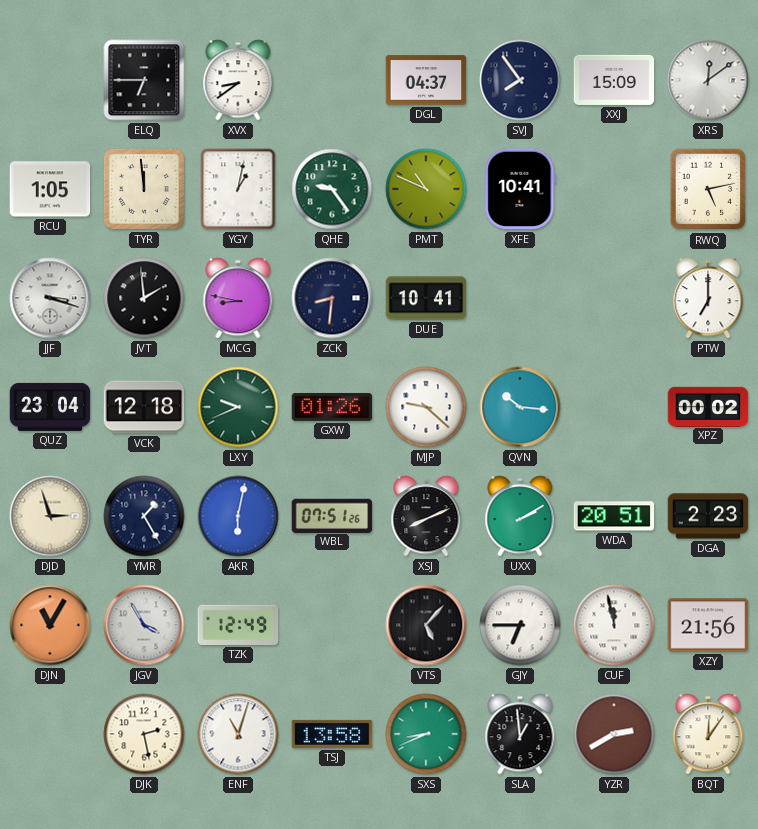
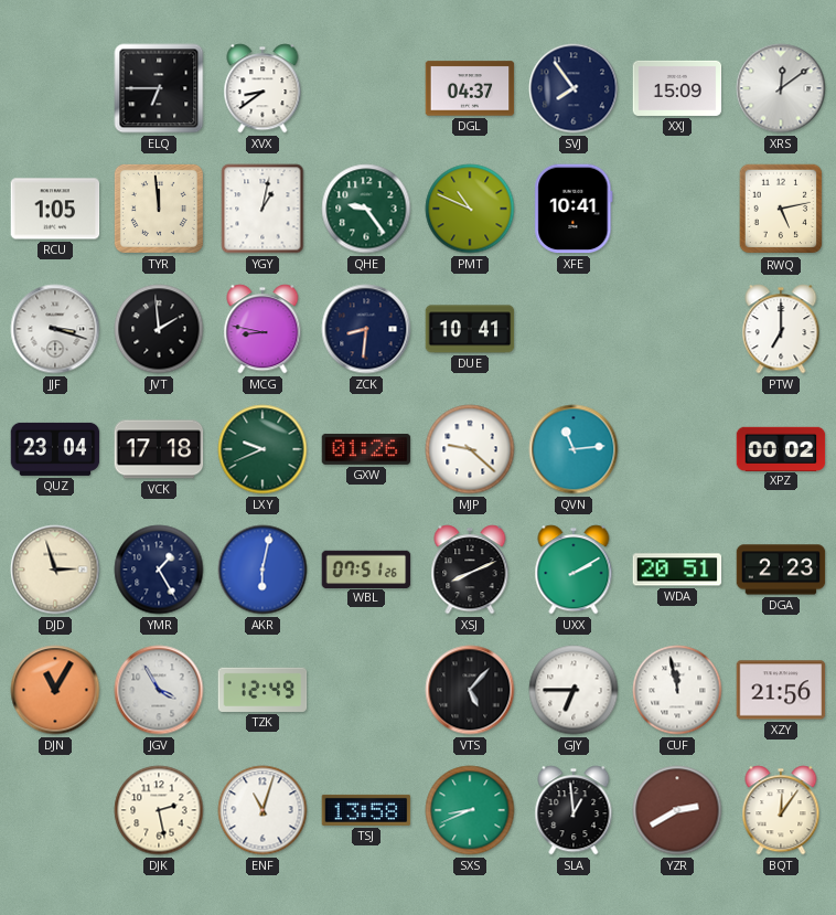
VCK: 12:18 -> 17:18 (159, 449)
QVN: 10:16 -> 11:14 (574, 449)
